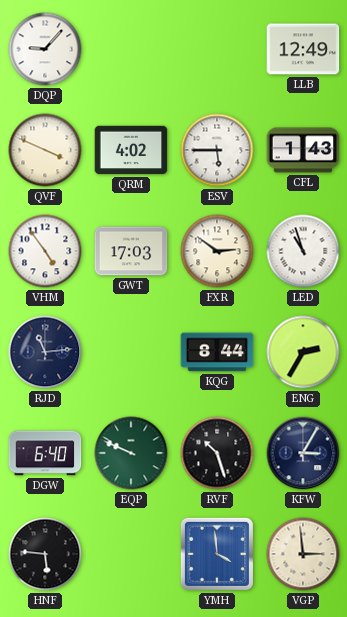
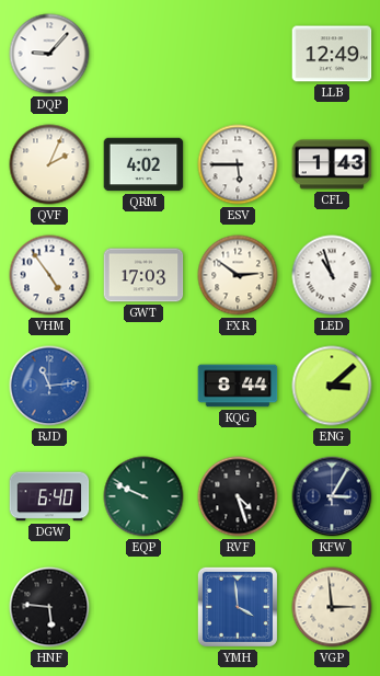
QVF: 3:49 -> 2:04 (49, 164)
RJD dial: navy -> blue (49, 386)
ENG: 2:35 -> 3:08 (332, 386)
RVF: 10:27 -> 4:27 (238, 496)
